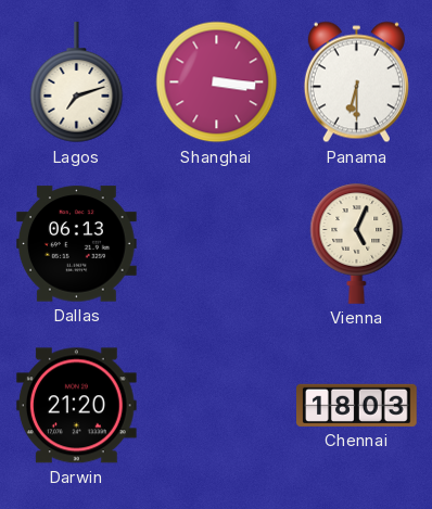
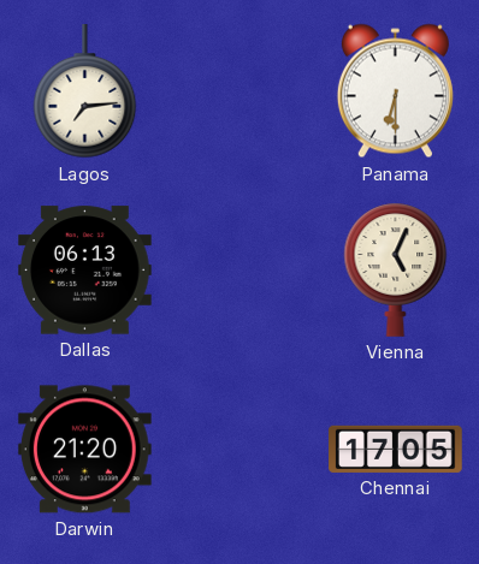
Lagos: 7:12 -> 7:14 (85, 93)
Shanghai: 3:16 -> none (217, 82)
Chennai: 18:03 -> 17:05 (396, 449)
